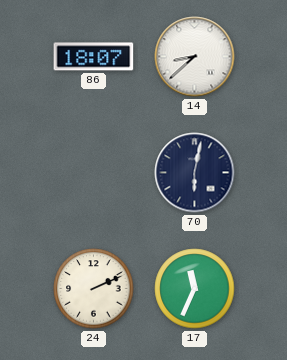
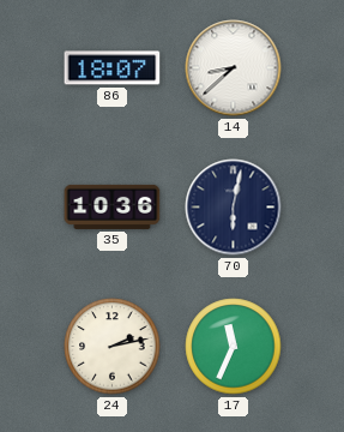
35: none -> 10:36 (113, 206)
24: 2:11 -> 2:13 (113, 347)
